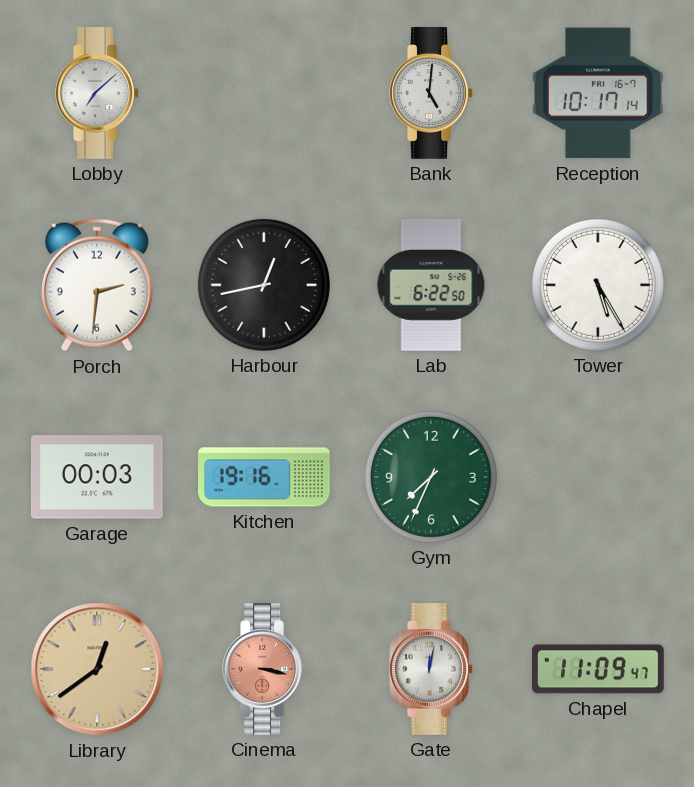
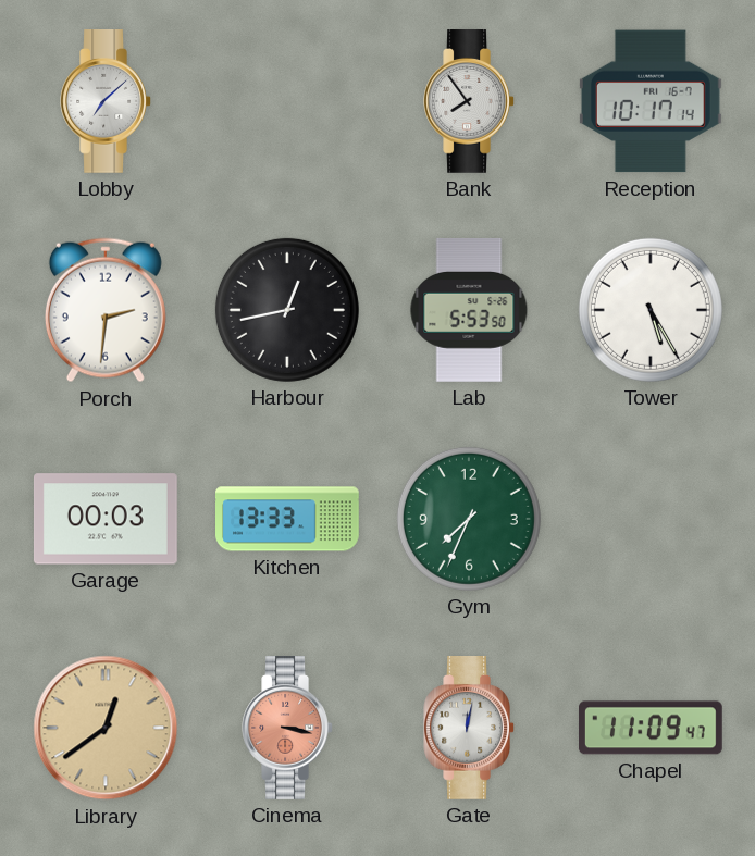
Bank: 5:01 -> 7:54 (469, 102)
Lab: 6:22 -> 5:53 (469, 310)
Kitchen: 19:16 -> 13:33 (288, 519)
